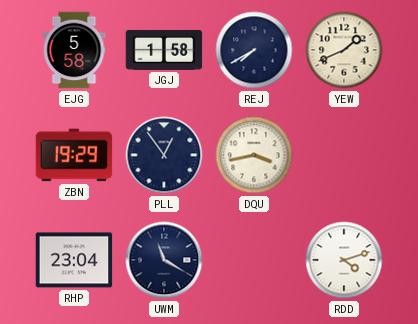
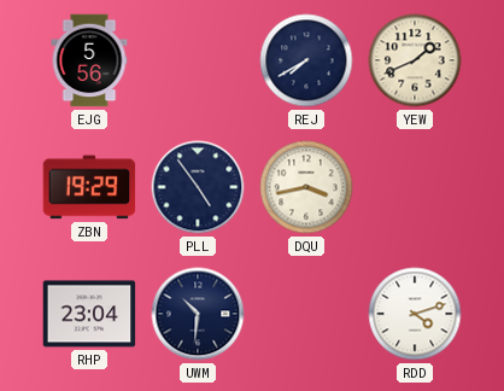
EJG: 5:58 -> 5:56 (89, 60)
JGJ: 1:58 -> none (164, 50)
PLL: 12:54 -> 4:54 (198, 187)
UWM: 11:20 -> 10:31 (198, 314)
